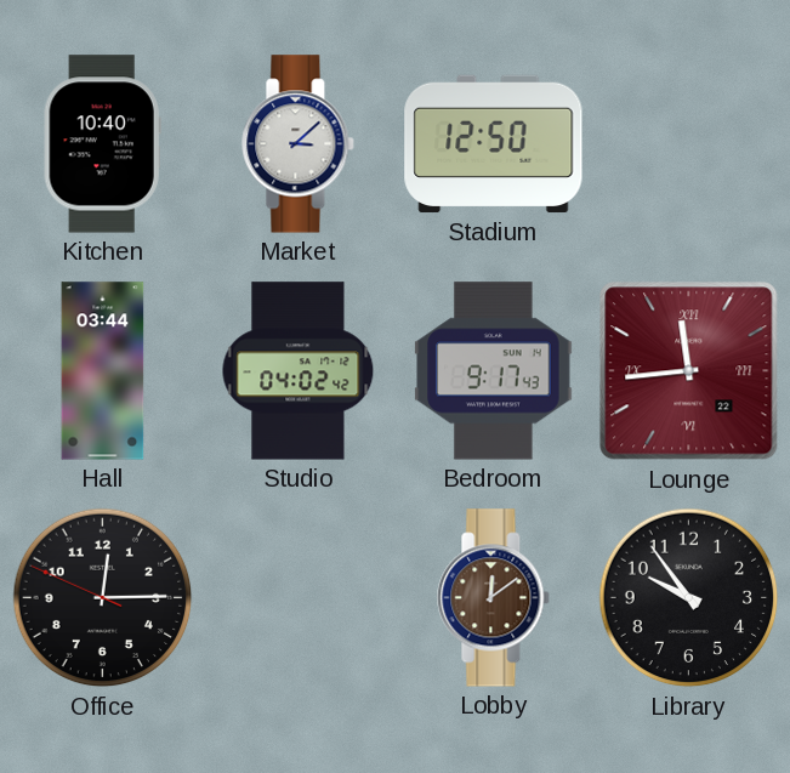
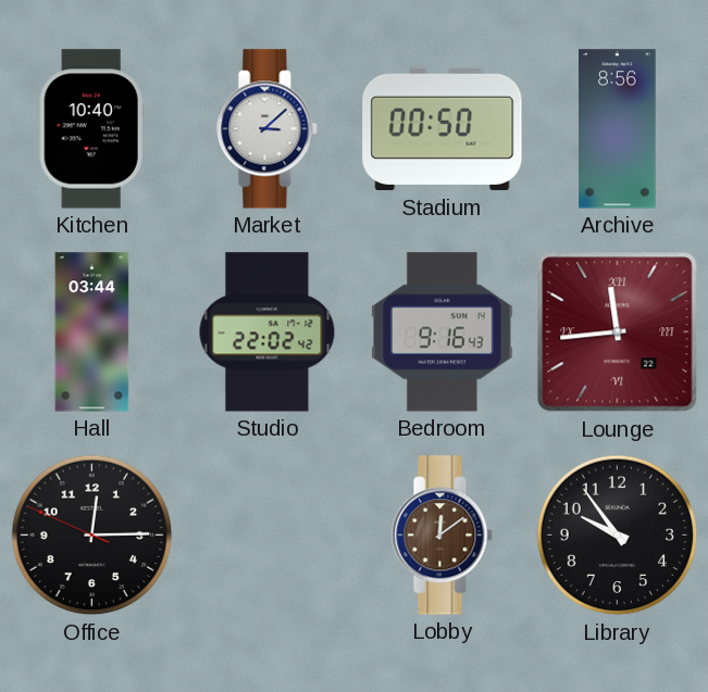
Stadium: 12:50 -> 00:50 (443, 129)
Archive: none -> 8:56 (618, 129)
Studio: 04:02 -> 22:02 (268, 332)
Bedroom: 9:17 -> 9:16 (443, 332)
